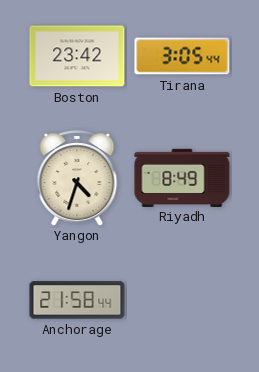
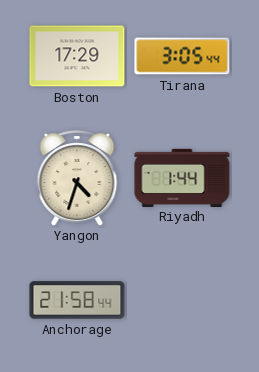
Boston: 23:42 -> 17:29 (77, 56)
Riyadh: 8:49 -> 1:44 (182, 177)
